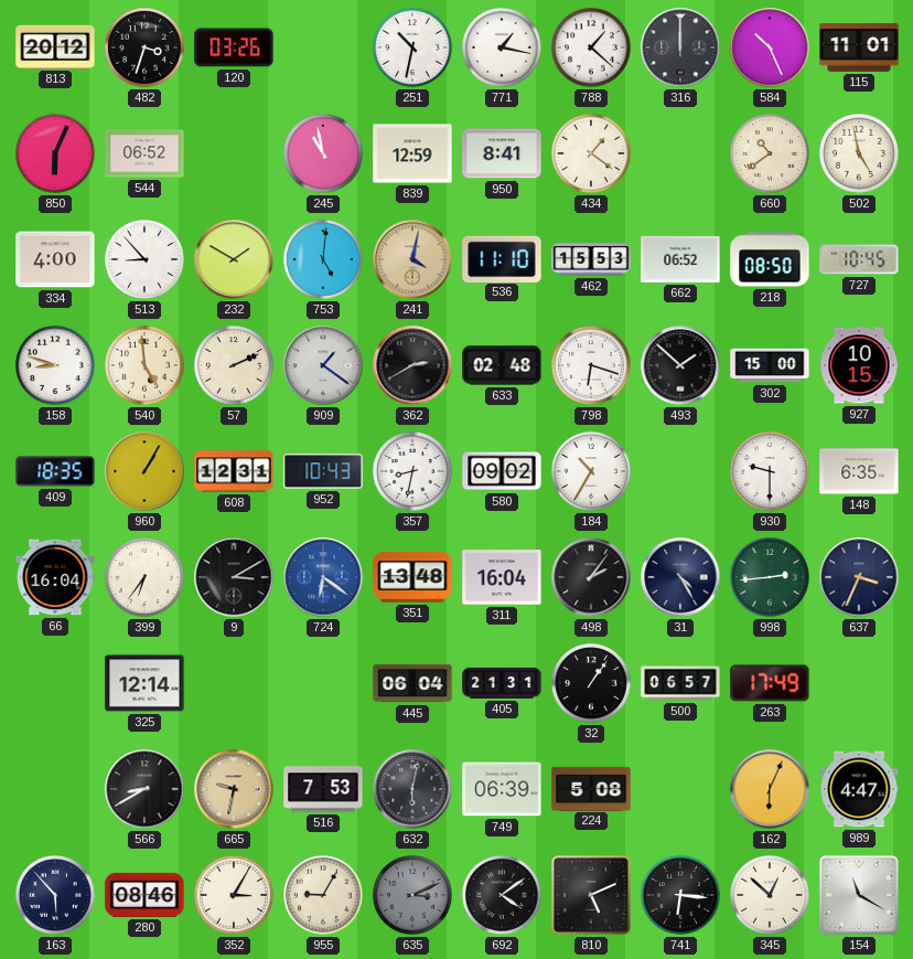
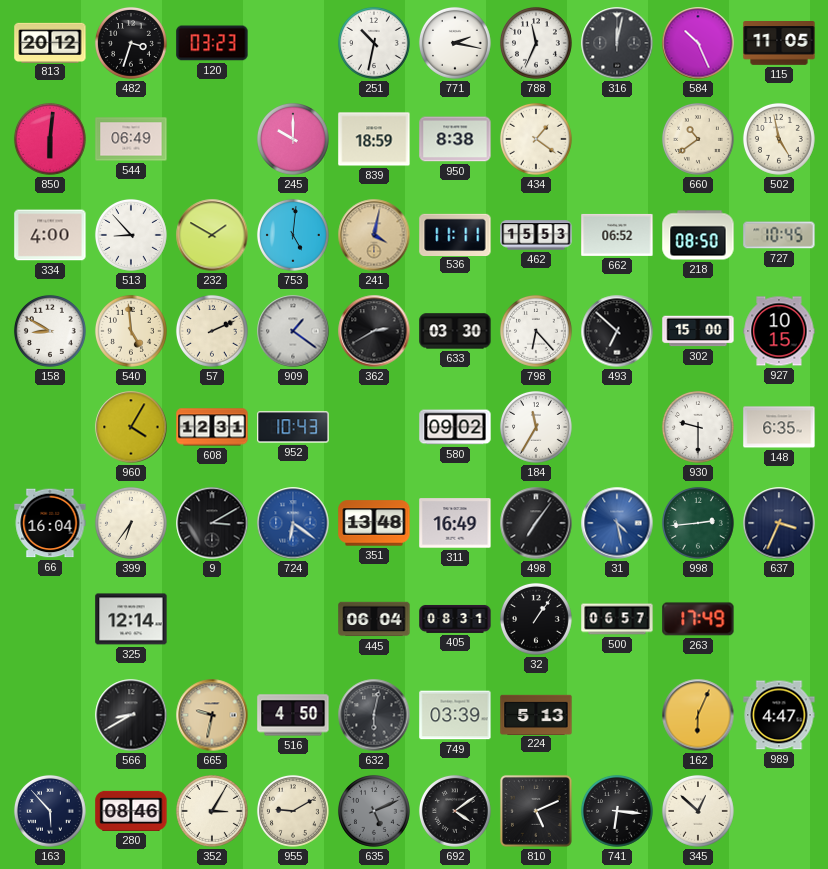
120: 03:26 -> 03:23 (212, 43)
771: 1:17 -> 2:17 (455, 43)
788: 1:22 -> 11:34 (536, 43)
316: 12:00 -> 12:02 (617, 43)
115: 11:01 -> 11:05 (779, 44)
850: 6:04 -> 6:01 (50, 139)
544: 06:52 -> 06:49 (131, 139)
245: 10:58 -> 10:00 (293, 139)
839: 12:59 -> 18:59 (374, 139)
950: 8:41 -> 8:38 (455, 139)
536: 11:10 -> 11:11 (455, 234)
158: 8:48 -> 8:50 (50, 331)
633: 02:48 -> 03:30 (455, 331)
798: 6:18 -> 6:23 (536, 331)
493: 1:52 -> 6:52 (617, 331)
409: 18:35 -> none (55, 471)
960: 1:05 -> 4:05 (131, 427)
357: 8:32 -> none (412, 471)
184: 10:35 -> 11:35 (536, 427)
311: 16:04 -> 16:49 (455, 523)
498: 2:06 -> 7:06 (536, 523)
31: 4:25 -> 4:28 (617, 523)
31 dial: navy -> blue (617, 523)
405: 21:31 -> 08:31 (455, 619)
516: 7:53 -> 4:50 (293, 715)
749: 06:39 -> 03:39 (455, 715)
224: 5:08 -> 5:13 (536, 714)
955: 9:05 -> 9:10 (293, 811)
635: 3:11 -> 5:11 (374, 811)
154: 11:20 -> none (859, 895)
